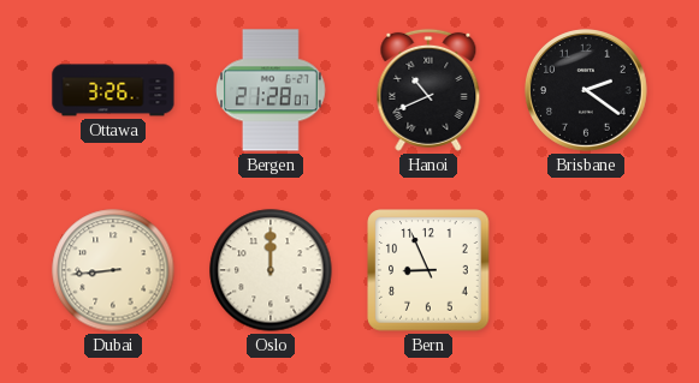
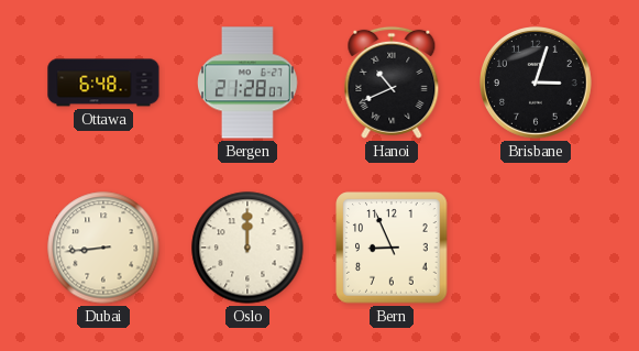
Ottawa: 3:26 -> 6:48 (103, 83)
Brisbane: 2:21 -> 3:03 (537, 84)
